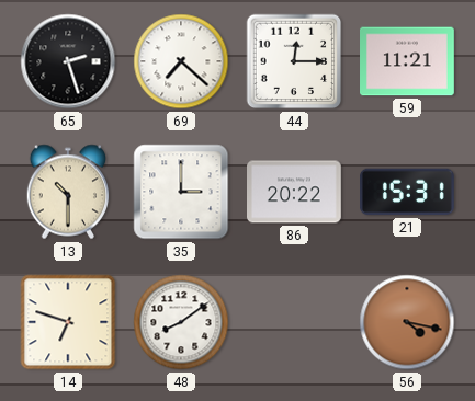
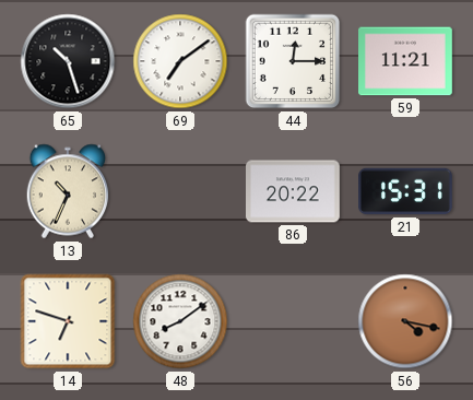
65: 2:27 -> 10:27 (68, 61)
69: 7:22 -> 7:09 (180, 61)
13: 10:30 -> 10:34 (68, 191)
35: 3:00 -> none (181, 192)
